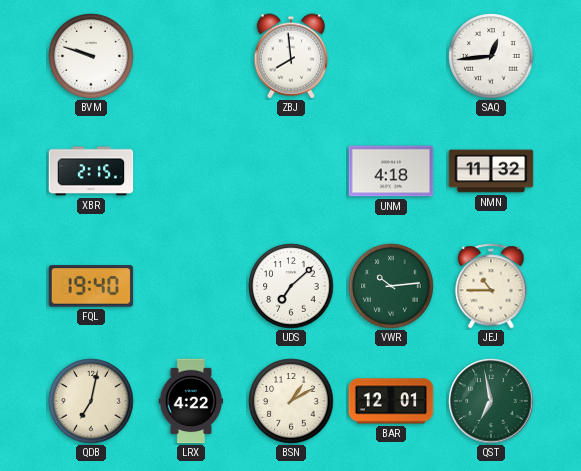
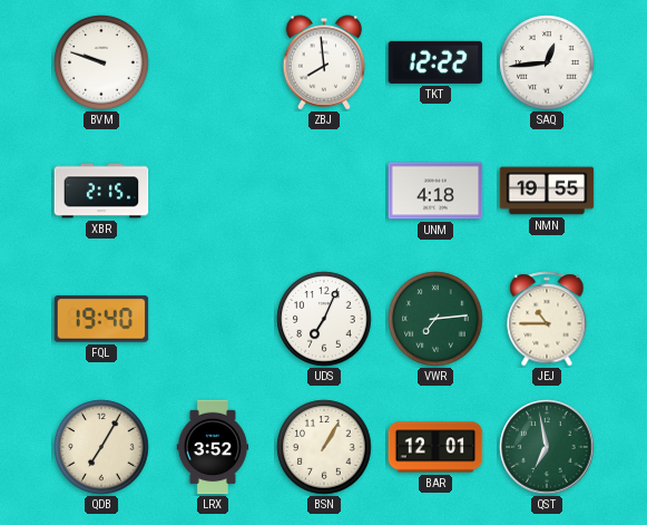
TKT: none -> 12:22 (435, 62)
NMN: 11:32 -> 19:55 (547, 191)
UDS: 7:08 -> 7:04 (324, 319)
VWR: 10:14 -> 7:14 (435, 319)
QDB: 7:02 -> 7:05 (101, 447)
LRX: 4:22 -> 3:52 (213, 447)
BSN: 1:10 -> 1:05 (324, 447)
